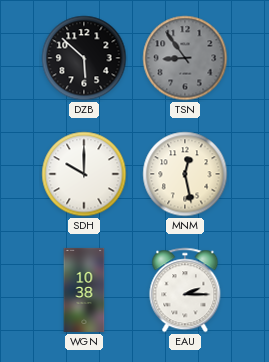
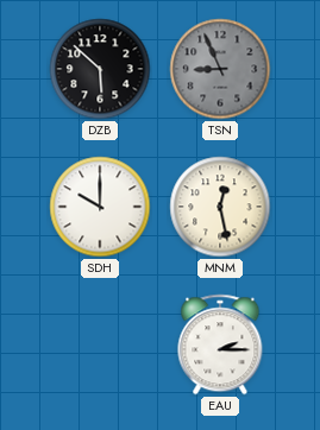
TSN: 8:54 -> 8:56 (220, 69)
WGN: 10:38 -> none (84, 290)
